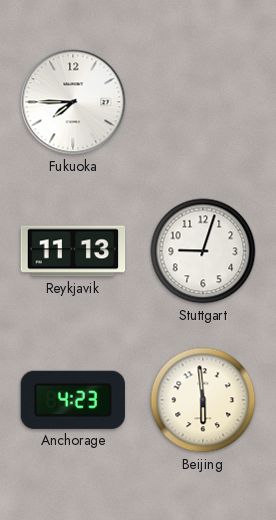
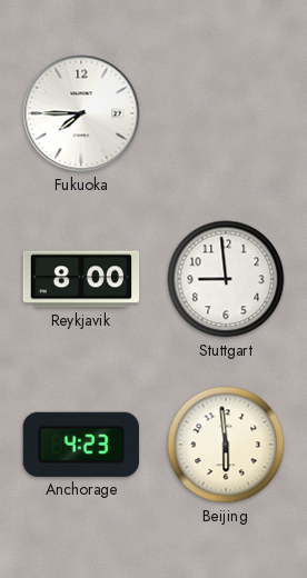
Reykjavik: 11:13 -> 8:00 (81, 279)
Stuttgart: 9:03 -> 8:59 (226, 279)
